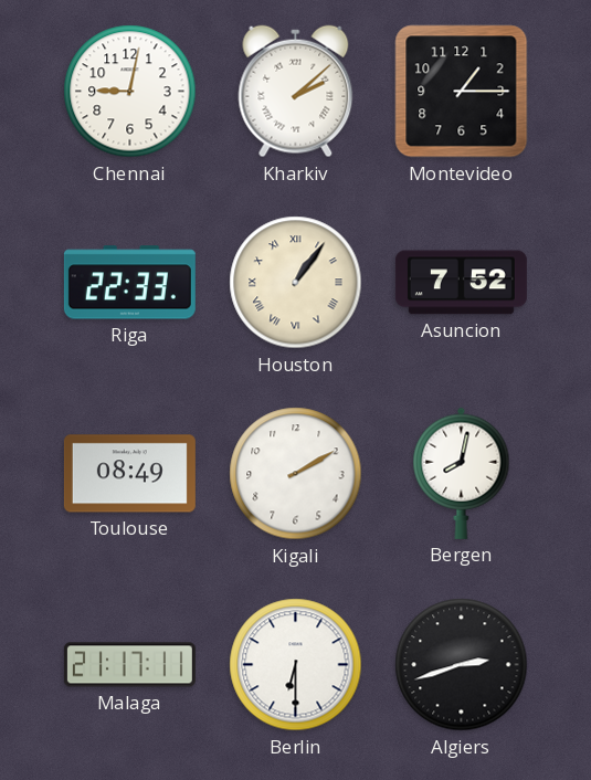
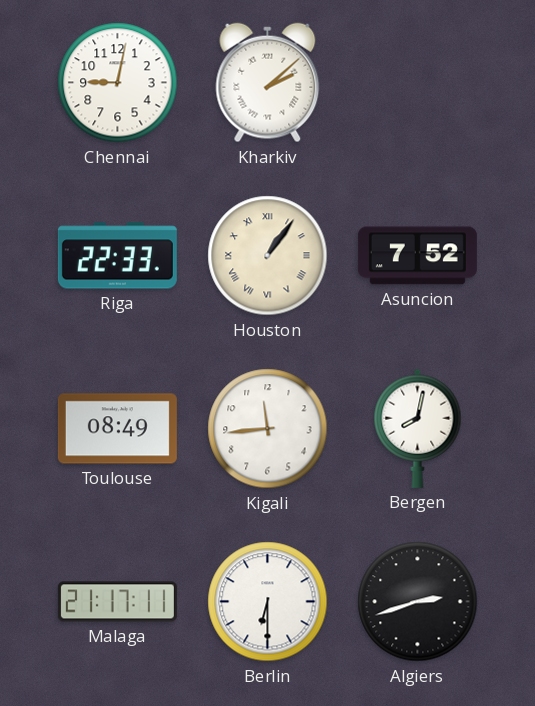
Montevideo: 1:15 -> none (462, 92)
Kigali: 2:10 -> 11:44 (268, 429)
